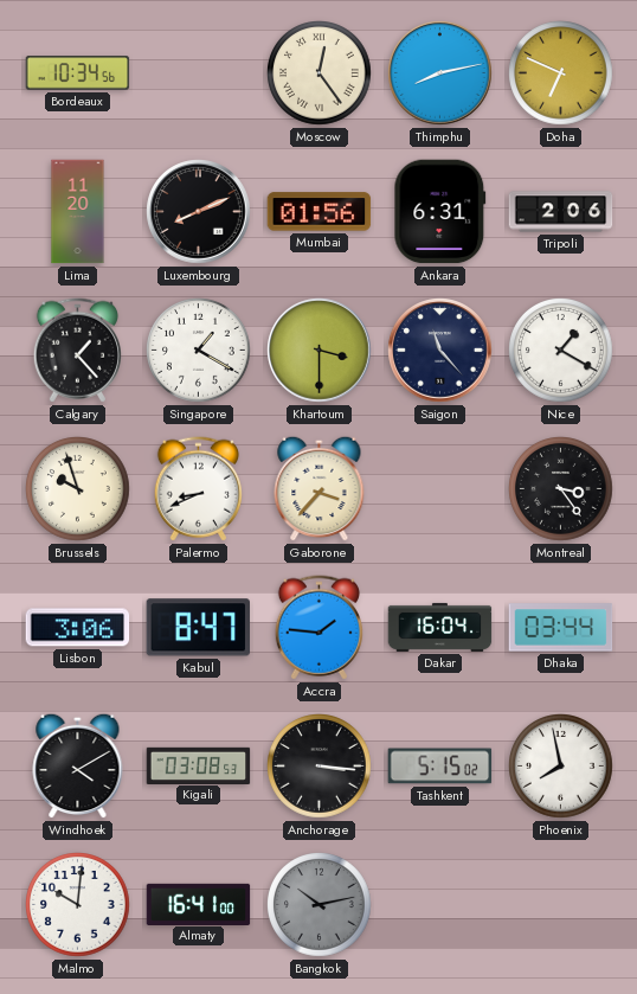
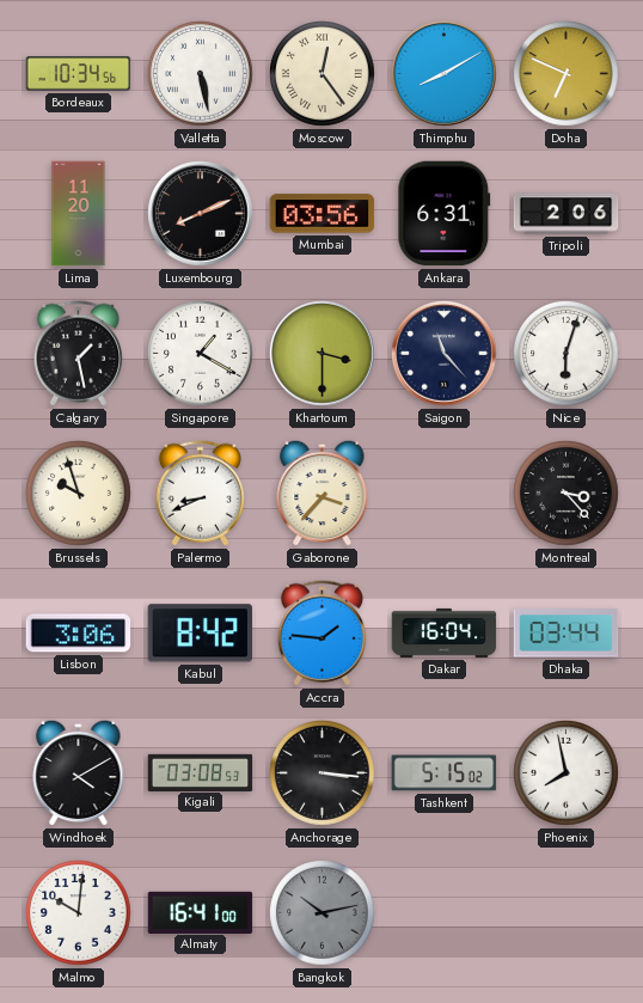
Valletta: none -> 5:28 (201, 74)
Thimphu: 8:13 -> 8:10 (445, 74)
Mumbai: 01:56 -> 03:56 (323, 214)
Calgary: 1:23 -> 1:28 (78, 354)
Nice: 1:20 -> 6:03 (567, 354)
Montreal: 3:24 -> 3:23 (567, 494)
Kabul: 8:47 -> 8:42 (200, 634)
